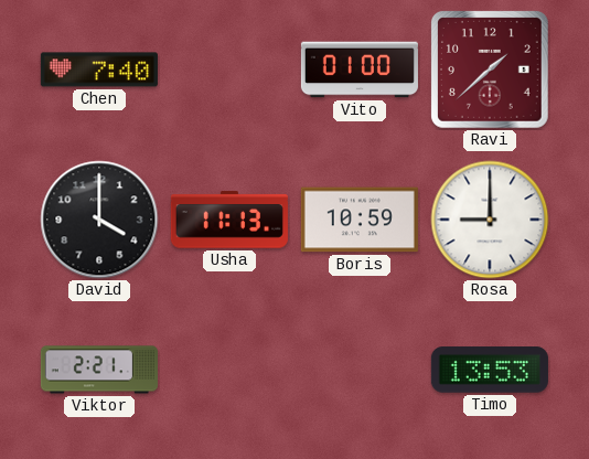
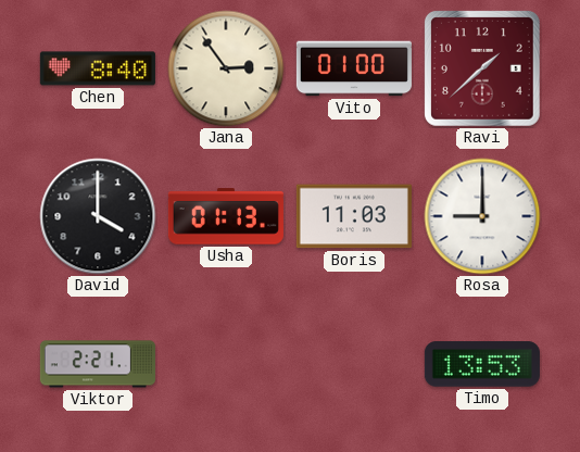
Chen: 7:40 -> 8:40 (98, 68)
Jana: none -> 2:54 (226, 68)
Usha: 11:13 -> 01:13 (226, 216)
Boris: 10:59 -> 11:03 (354, 216)
